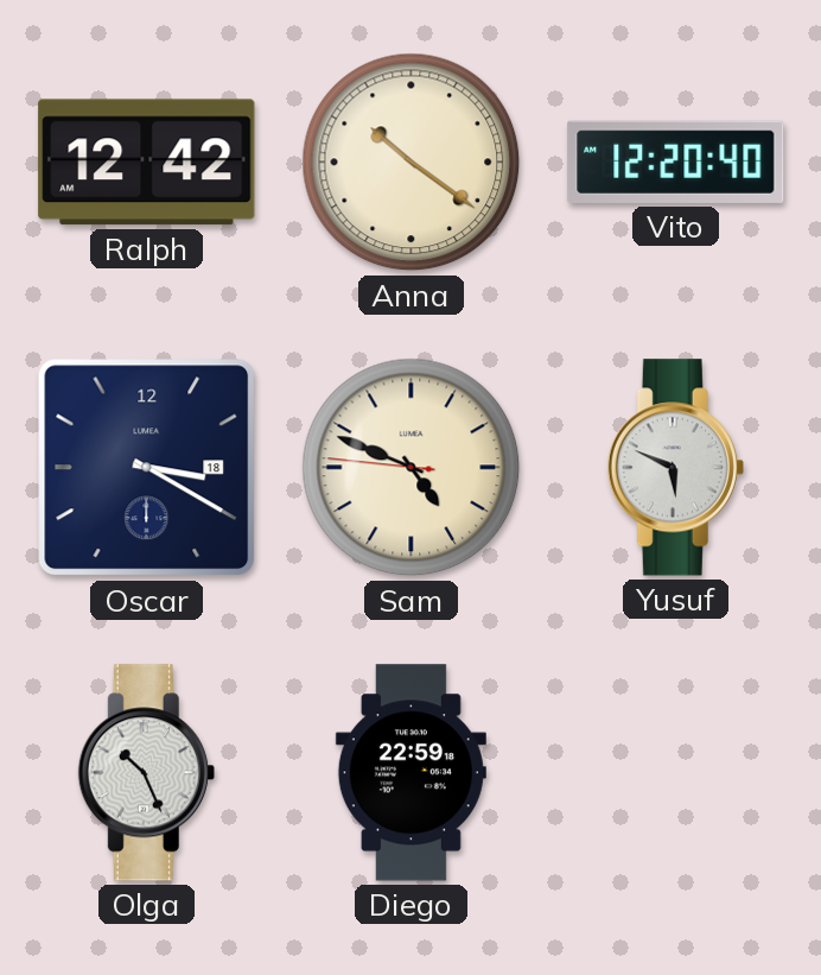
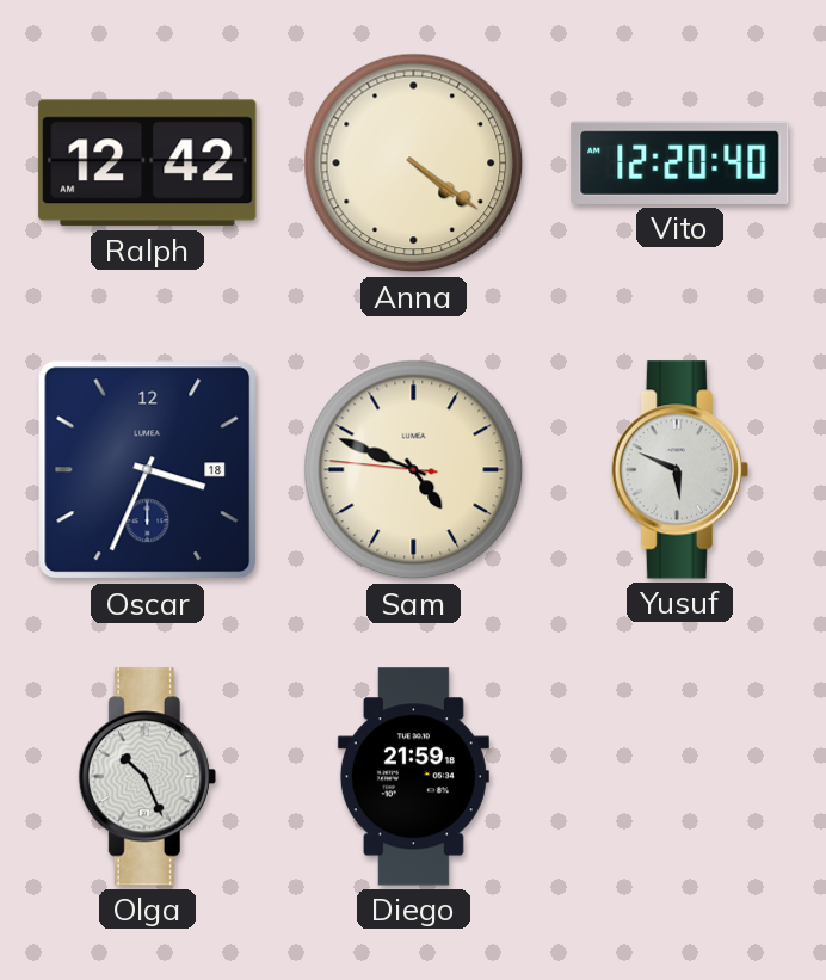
Anna: 10:21 -> 4:21 (414, 164)
Oscar: 3:20 -> 3:34 (148, 470)
Diego: 22:59 -> 21:59 (413, 777)
